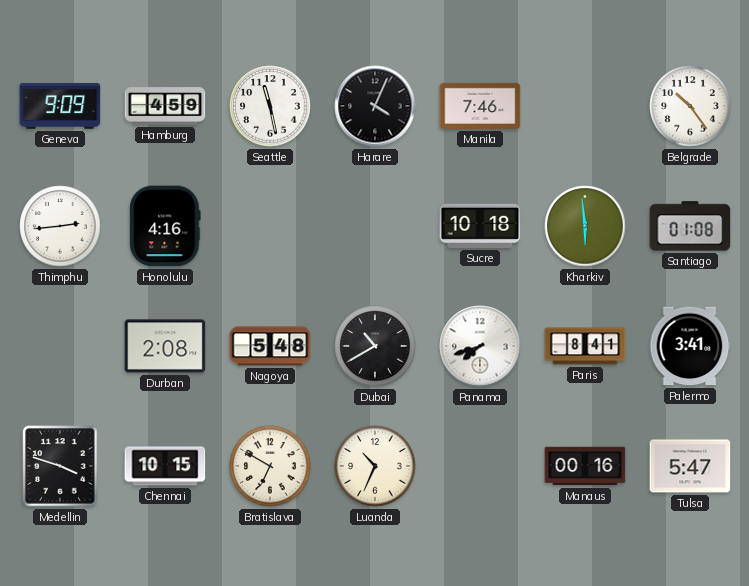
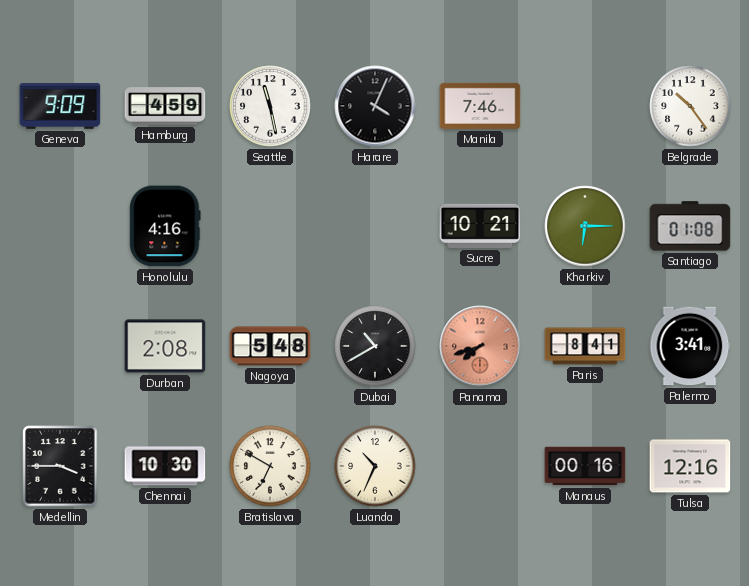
Thimphu: 2:44 -> none (60, 226)
Sucre: 10:18 -> 10:21 (480, 226)
Kharkiv: 5:59 -> 6:15 (585, 226)
Panama dial: white -> salmon (480, 346)
Medellin: 3:48 -> 3:45 (60, 466)
Chennai: 10:15 -> 10:30 (165, 466)
Tulsa: 5:47 -> 12:16 (690, 466)
